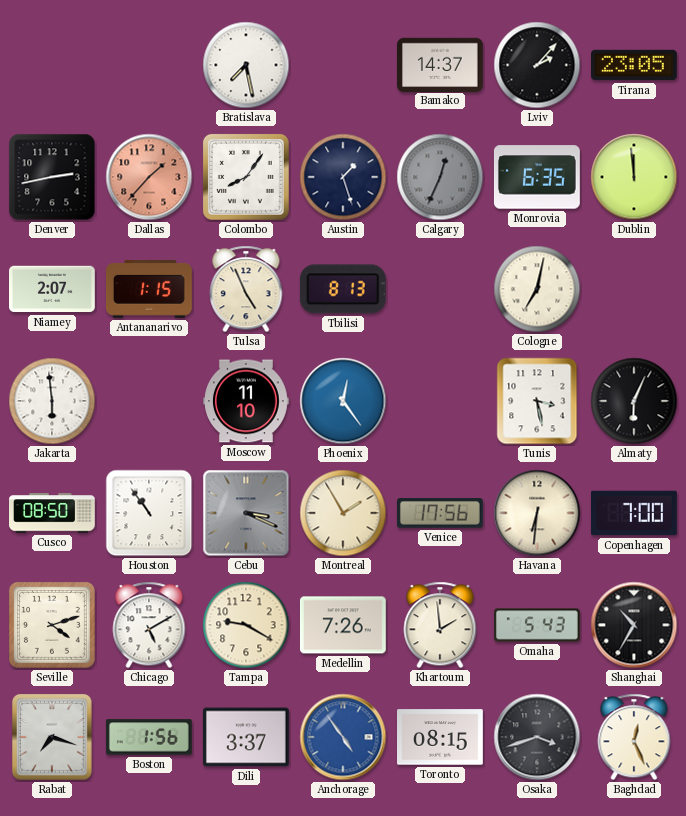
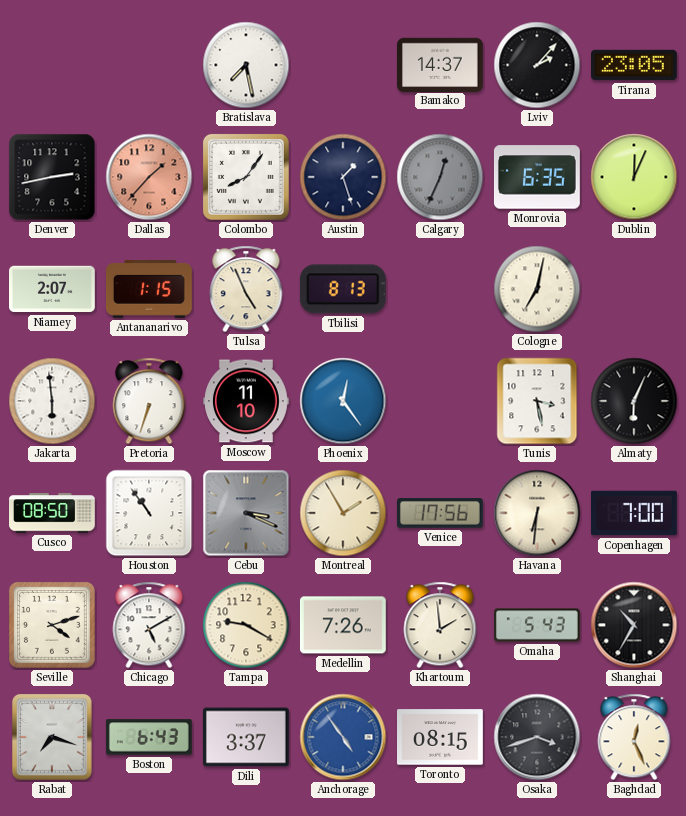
Dublin: 11:59 -> 12:04 (634, 177)
Pretoria: none -> 6:33 (149, 401)
Boston: 1:56 -> 6:43 (149, 737)
